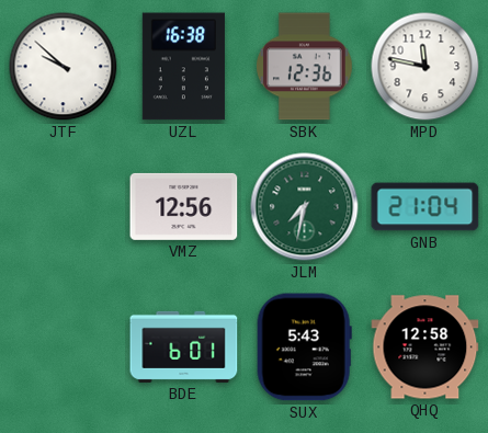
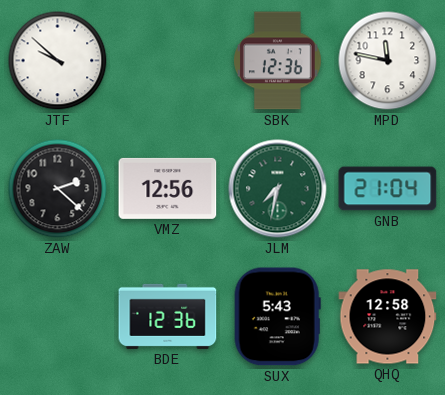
UZL: 16:38 -> none (183, 67)
ZAW: none -> 2:22 (58, 189)
BDE: 6:01 -> 12:36 (168, 316)
